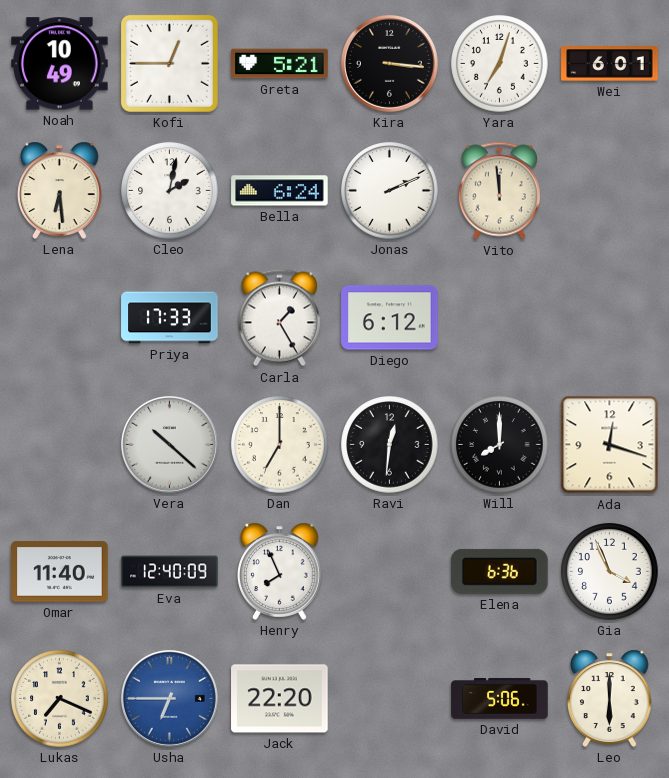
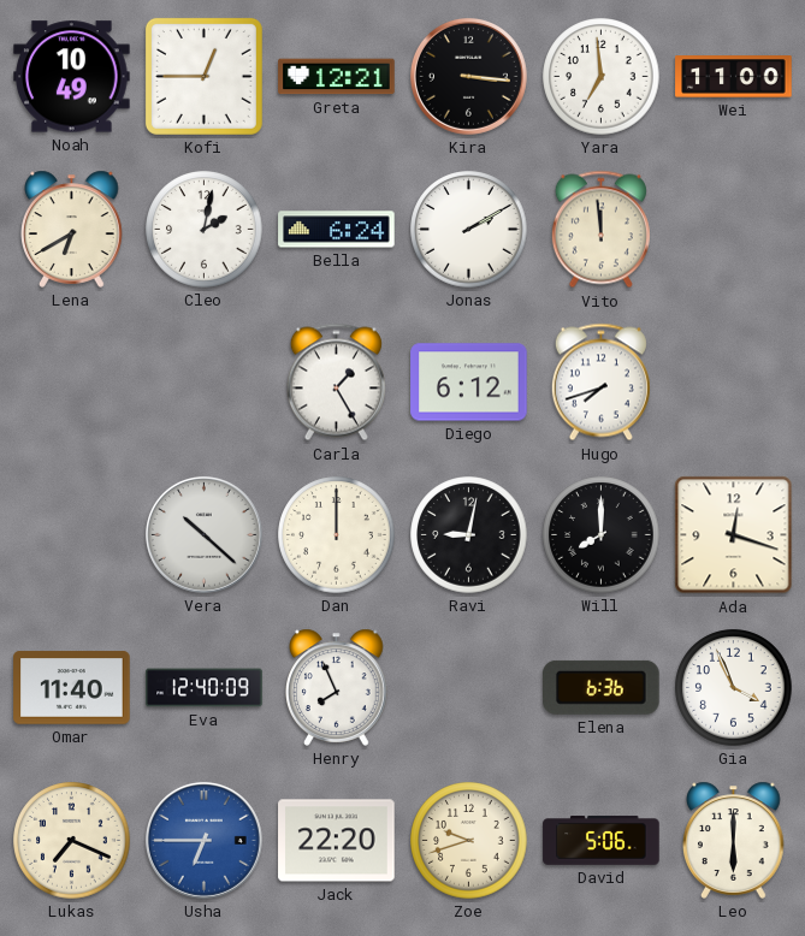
Greta: 5:21 -> 12:21 (337, 77)
Yara: 7:03 -> 6:59 (602, 77)
Wei: 6:01 -> 11:00 (734, 77)
Lena: 6:29 -> 6:40 (72, 229)
Jonas: 2:11 -> 2:10 (469, 230)
Priya: 17:33 -> none (170, 318)
Hugo: none -> 7:42 (600, 383)
Dan: 7:00 -> 12:00 (337, 535)
Ravi: 12:31 -> 9:02 (469, 535)
Zoe: none -> 9:42 (469, 841)
